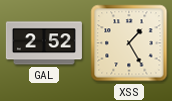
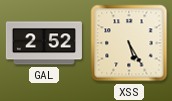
XSS: 1:25 -> 5:25 (129, 43)
